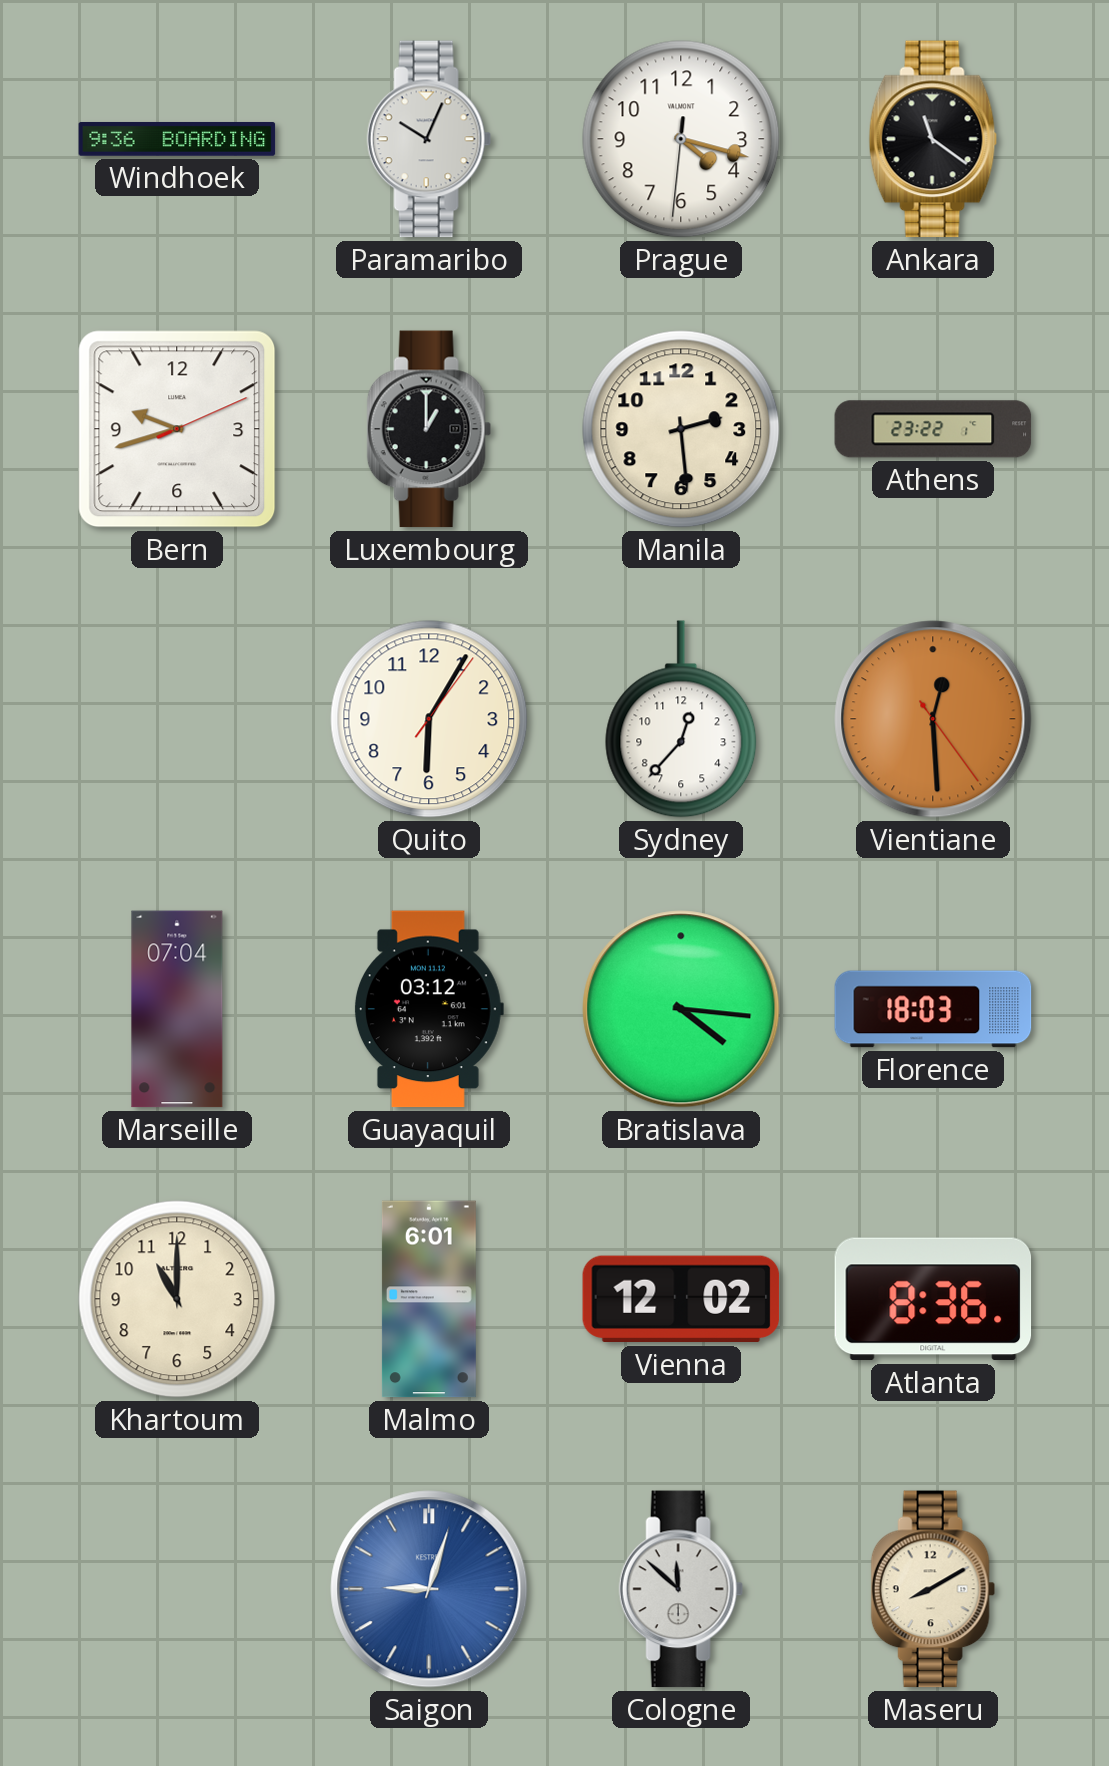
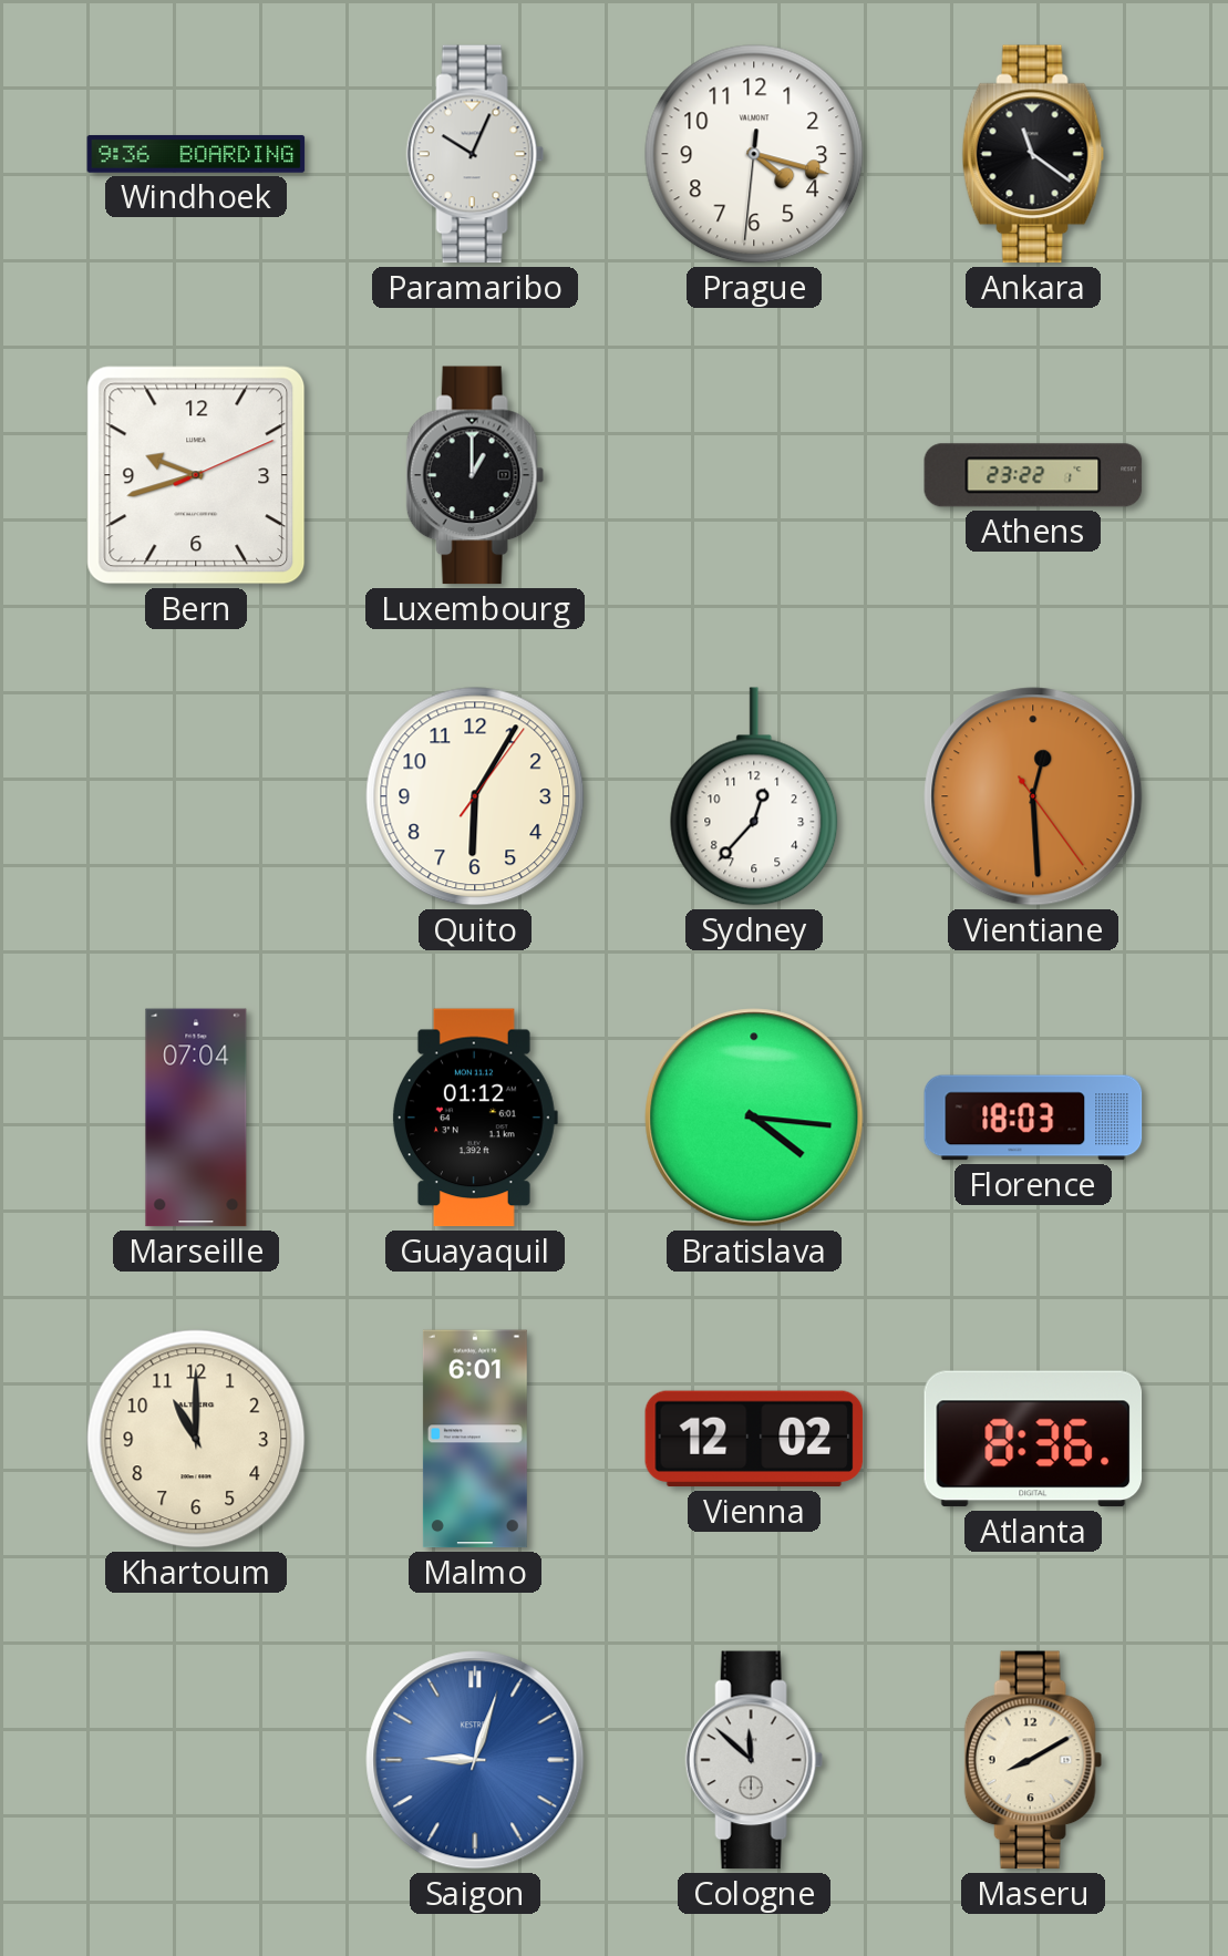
Manila: 2:29 -> none (681, 429)
Guayaquil: 03:12 -> 01:12 (474, 1118)
